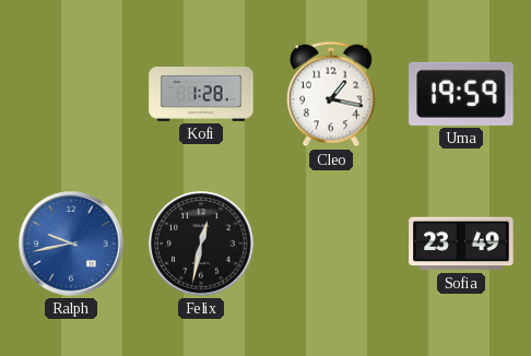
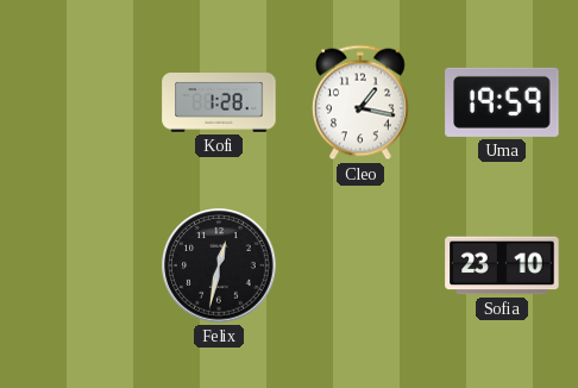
Ralph: 9:43 -> none (71, 244)
Sofia: 23:49 -> 23:10 (502, 265)
